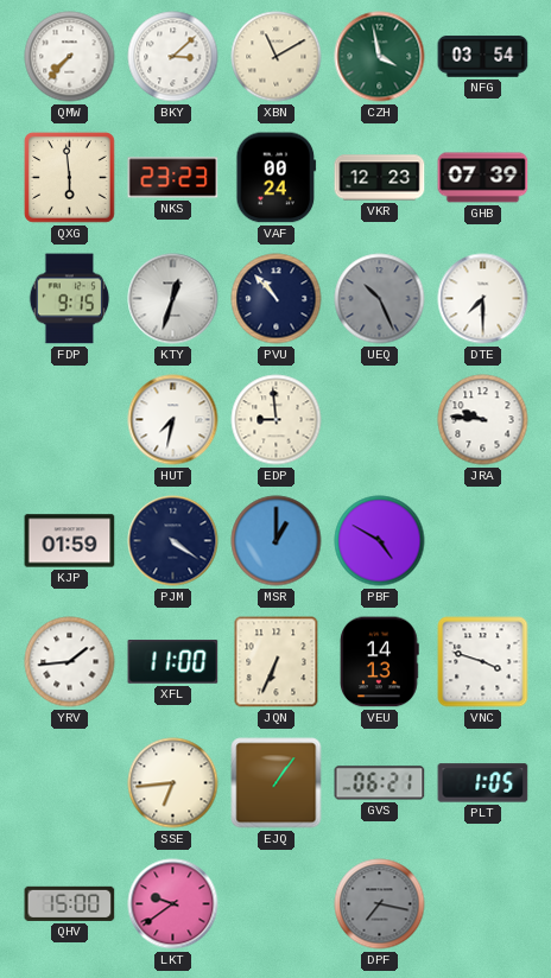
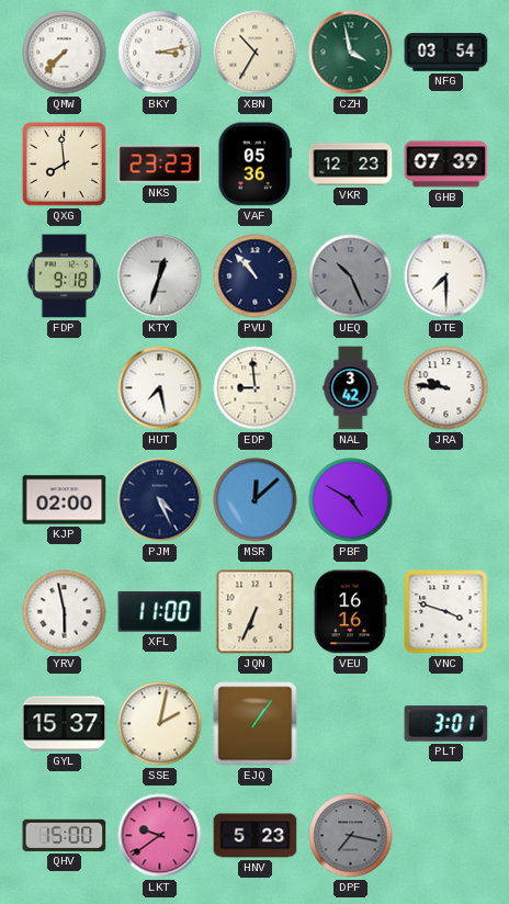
BKY: 3:08 -> 3:13 (160, 53)
XBN: 11:10 -> 10:35 (256, 53)
QXG: 5:59 -> 7:59 (64, 163)
VAF: 00:24 -> 05:36 (256, 165)
FDP: 9:15 -> 9:18 (65, 276)
HUT: 7:32 -> 7:28 (160, 388)
NAL: none -> 3:42 (351, 388)
KJP: 01:59 -> 02:00 (65, 500)
PJM: 4:21 -> 4:26 (160, 500)
MSR: 1:00 -> 12:08 (256, 500)
YRV: 1:44 -> 5:58 (65, 612)
VEU: 14:13 -> 16:16 (351, 612)
GYL: none -> 15:37 (65, 724)
SSE: 6:44 -> 2:02 (160, 724)
GVS: 06:21 -> none (380, 783)
PLT: 1:05 -> 3:01 (446, 724)
HNV: none -> 5:23 (256, 836)
